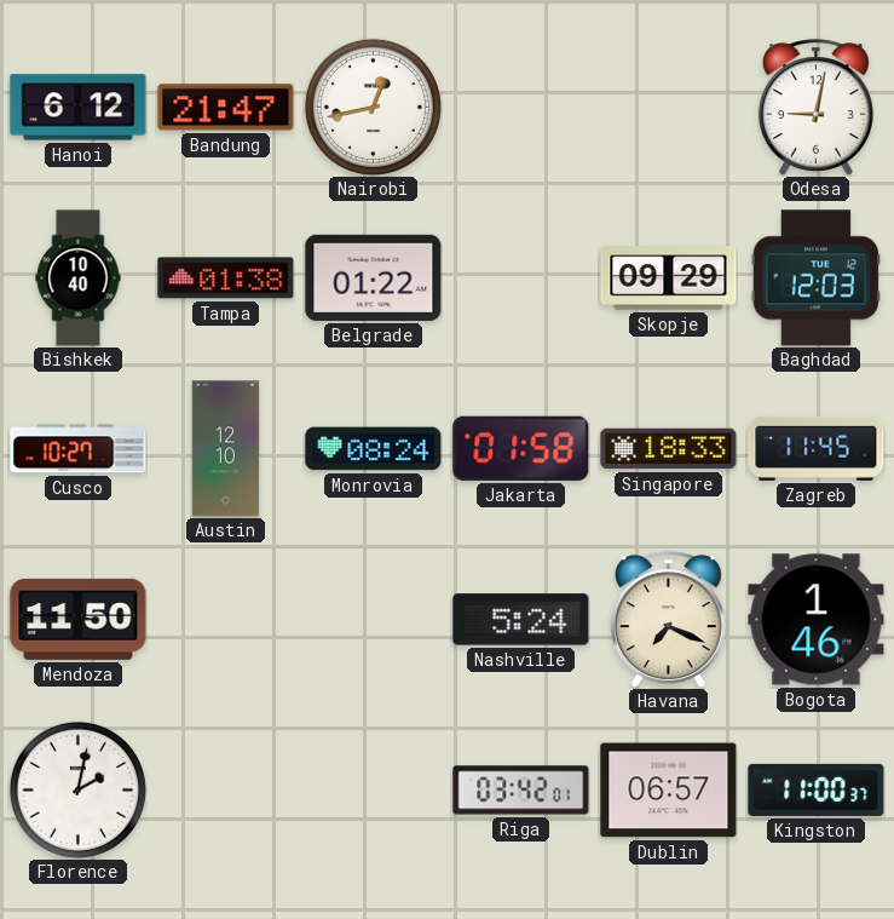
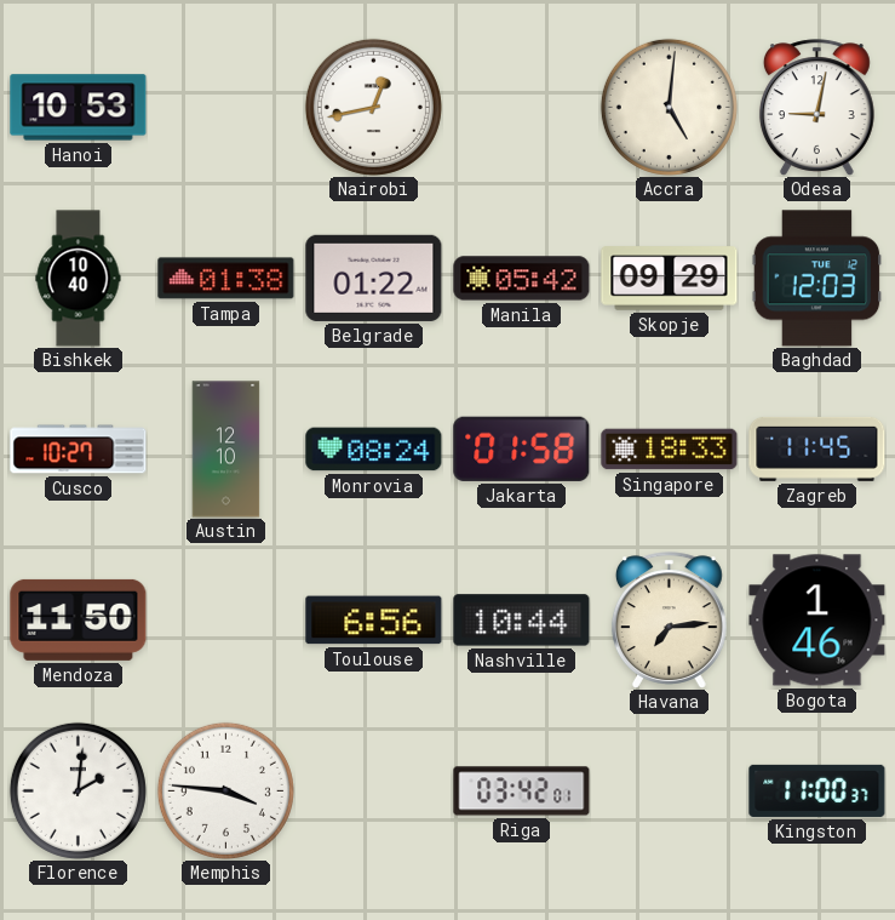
Hanoi: 6:12 -> 10:53 (79, 108)
Bandung: 21:47 -> none (226, 108)
Accra: none -> 5:01 (669, 107)
Manila: none -> 05:42 (522, 279)
Toulouse: none -> 6:56 (374, 621)
Nashville: 5:24 -> 10:44 (522, 621)
Havana: 7:19 -> 7:14 (669, 621)
Florence: 2:02 -> 2:01 (78, 790)
Memphis: none -> 3:46 (225, 790)
Dublin: 06:57 -> none (669, 791)
